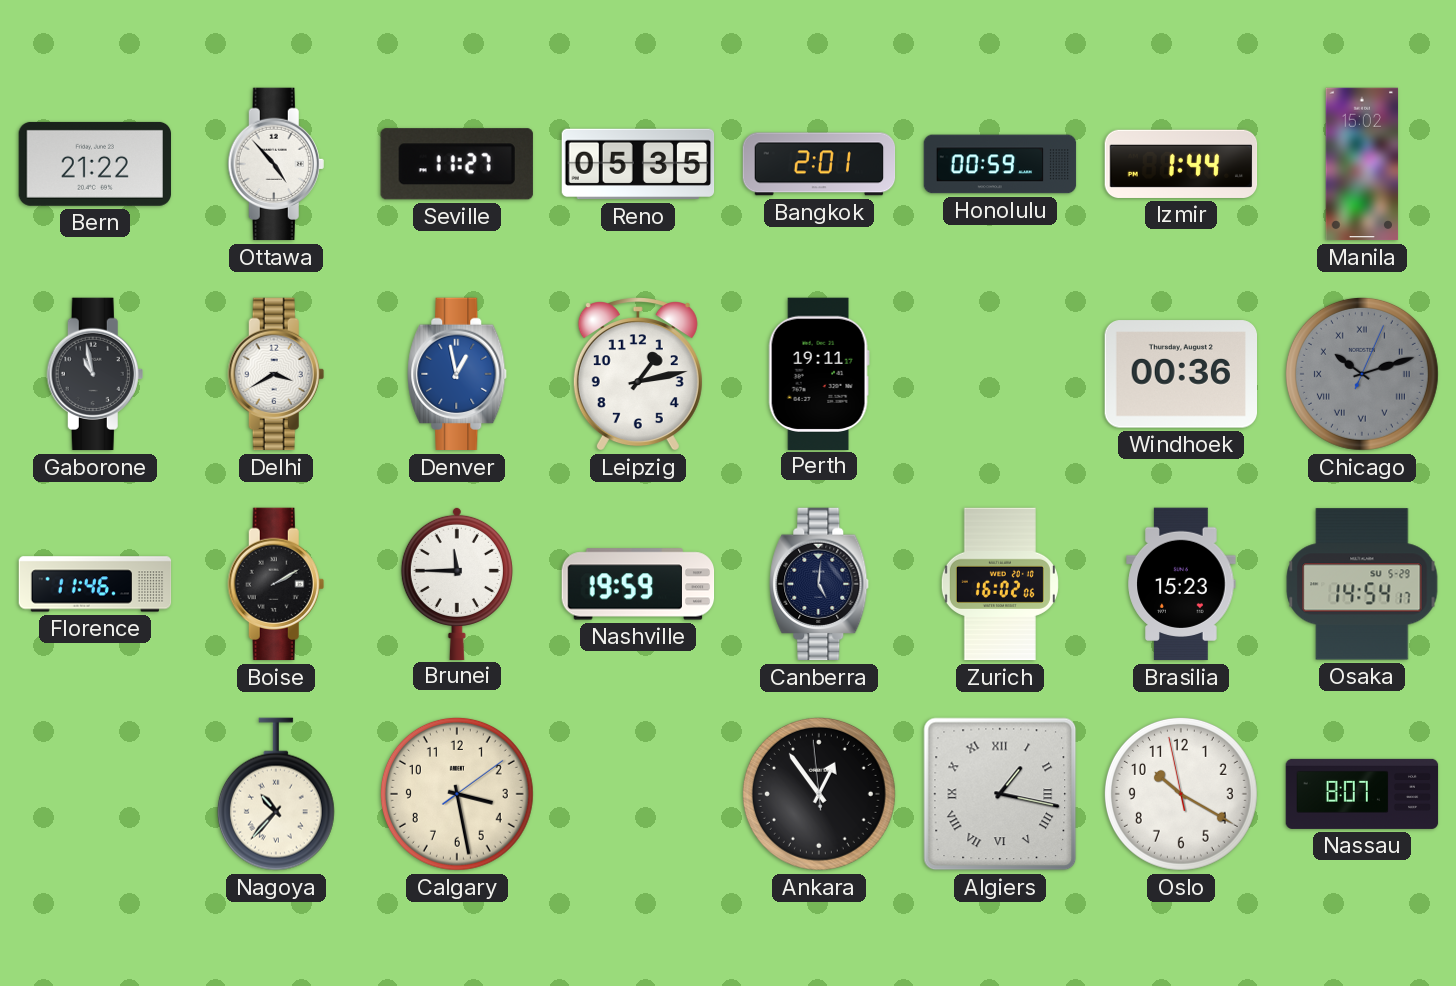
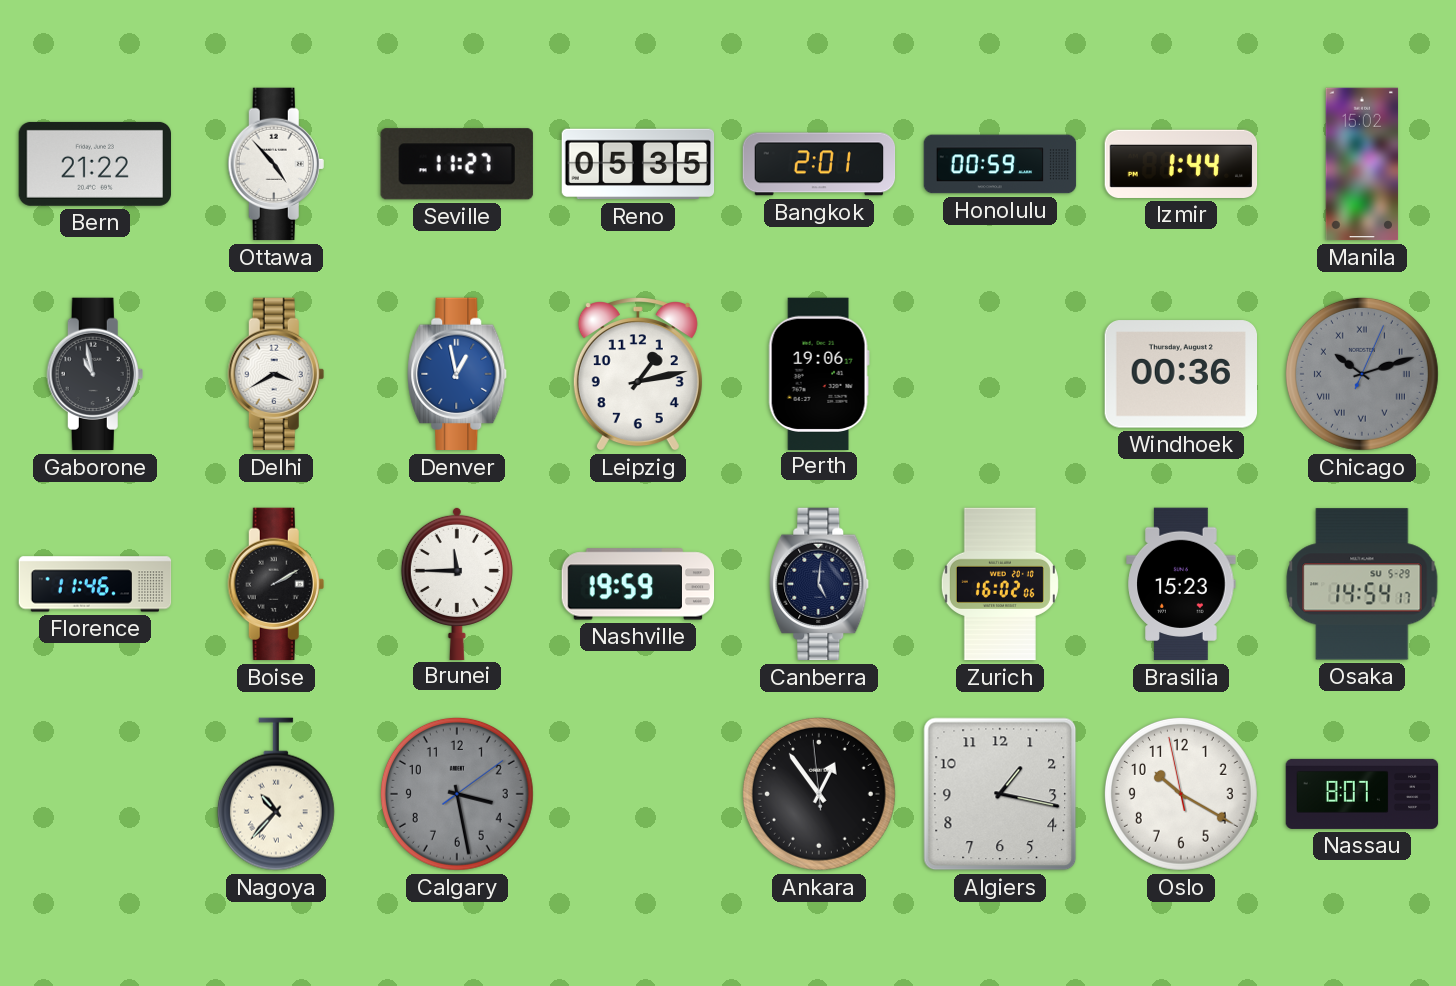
Perth: 19:11 -> 19:06 (819, 373)
Calgary dial: cream -> grey (457, 794)
Algiers numerals: Roman -> Arabic (1000, 794)
